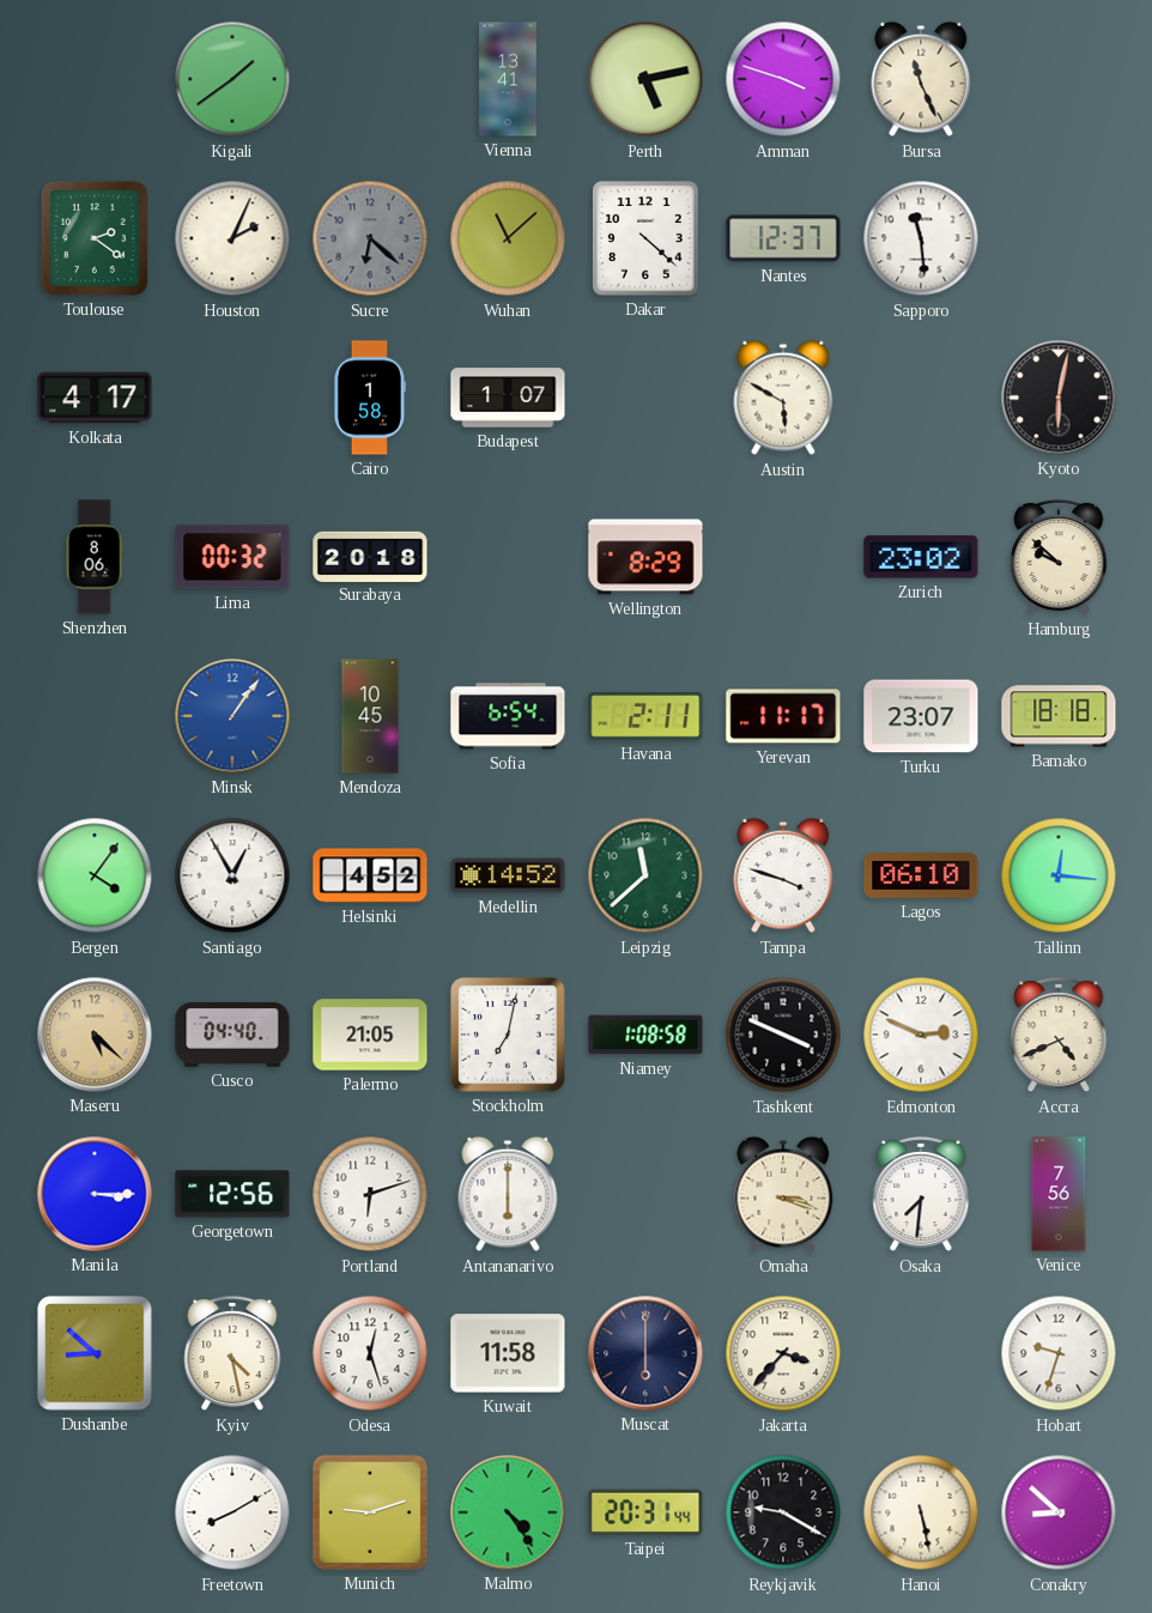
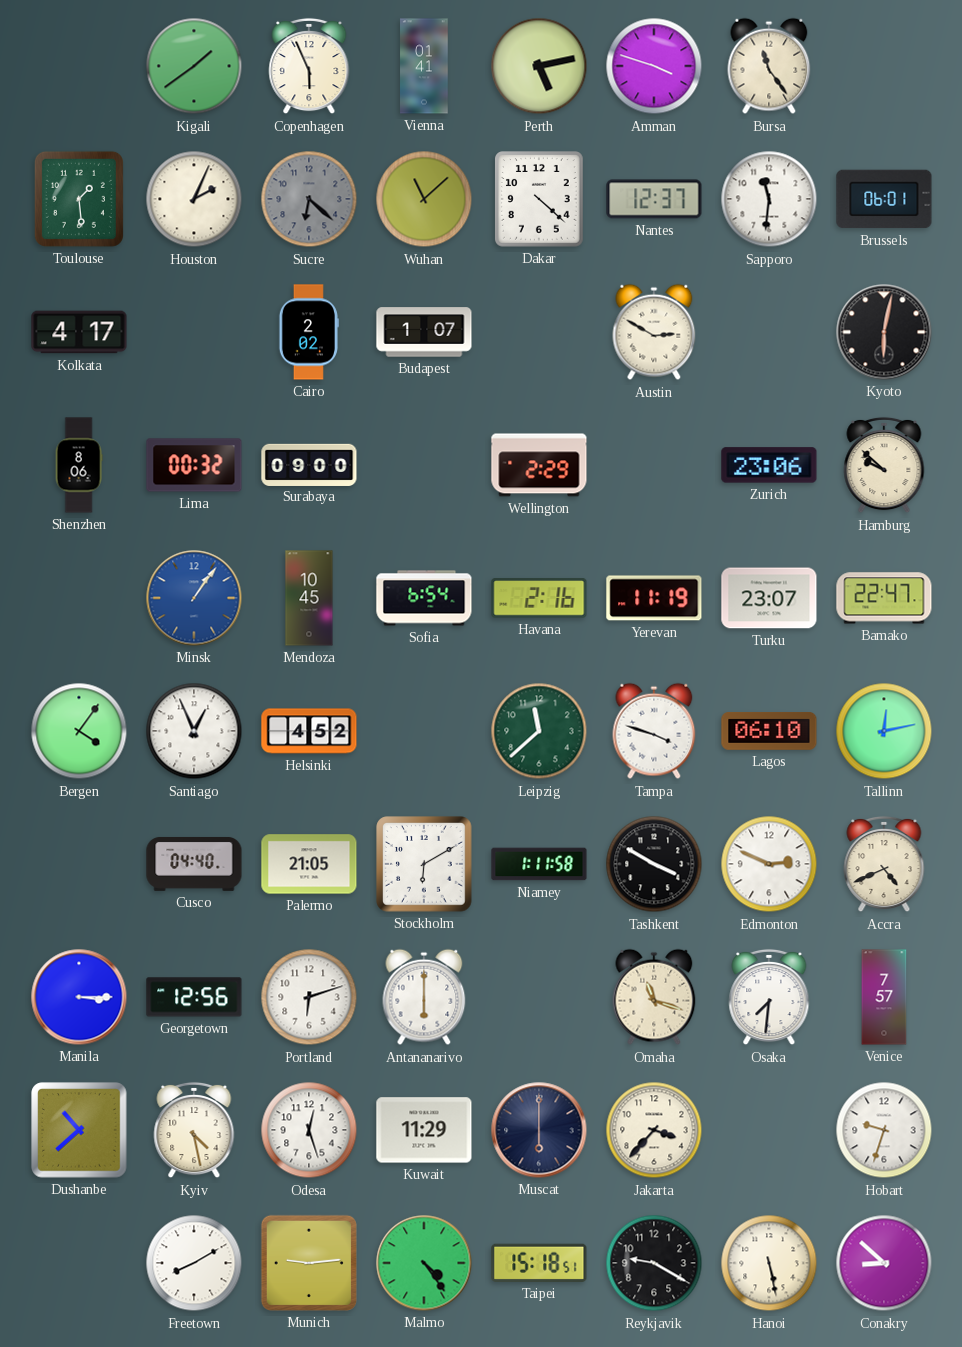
Copenhagen: none -> 5:56 (309, 66)
Vienna: 13:41 -> 01:41 (424, 66)
Bursa: 11:26 -> 11:24 (769, 66)
Toulouse: 2:21 -> 1:29 (79, 199)
Sapporo: 11:29 -> 11:31 (769, 199)
Brussels: none -> 06:01 (884, 199)
Cairo: 1:58 -> 2:02 (308, 332)
Austin: 5:50 -> 2:50 (654, 332)
Surabaya: 20:18 -> 09:00 (309, 464)
Wellington: 8:29 -> 2:29 (539, 465)
Zurich: 23:02 -> 23:06 (769, 465)
Havana: 2:11 -> 2:16 (539, 598)
Yerevan: 11:17 -> 11:19 (654, 598)
Bamako: 18:18 -> 22:47 (884, 598)
Santiago: 12:55 -> 12:56 (194, 731)
Medellin: 14:52 -> none (508, 875)
Tallinn: 12:16 -> 12:13 (884, 731)
Maseru: 5:22 -> none (95, 1035)
Stockholm: 7:02 -> 6:10 (424, 864)
Niamey: 1:08 -> 1:11 (539, 864)
Tashkent: 3:49 -> 3:50 (654, 864)
Omaha: 3:18 -> 11:18 (654, 997)
Venice: 7:56 -> 7:57 (884, 997)
Dushanbe: 8:52 -> 10:38 (79, 1130)
Kuwait: 11:58 -> 11:29 (424, 1130)
Munich: 9:12 -> 9:14 (309, 1263)
Taipei: 20:31 -> 15:18 (539, 1263)
